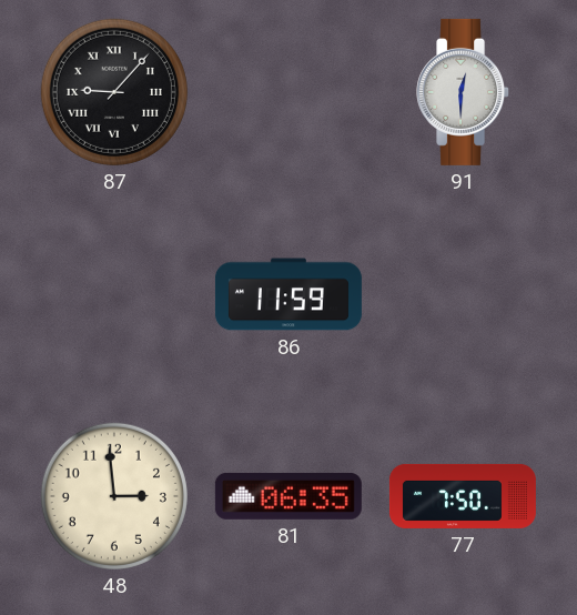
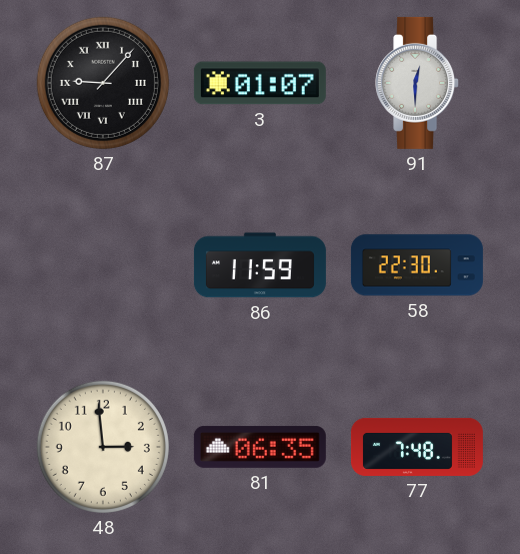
3: none -> 01:07 (260, 83)
58: none -> 22:30 (417, 265)
77: 7:50 -> 7:48 (417, 447)
